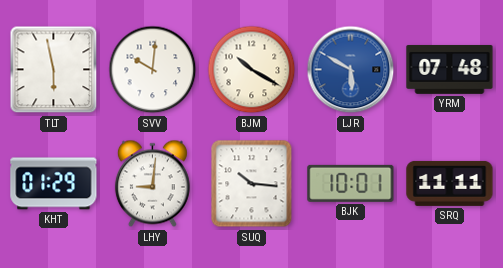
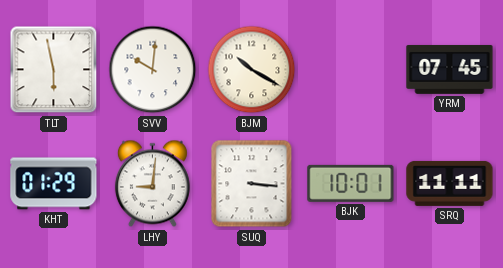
LJR: 5:50 -> none (351, 70)
YRM: 07:48 -> 07:45 (450, 70)
SUQ: 10:16 -> 3:16 (252, 184)
